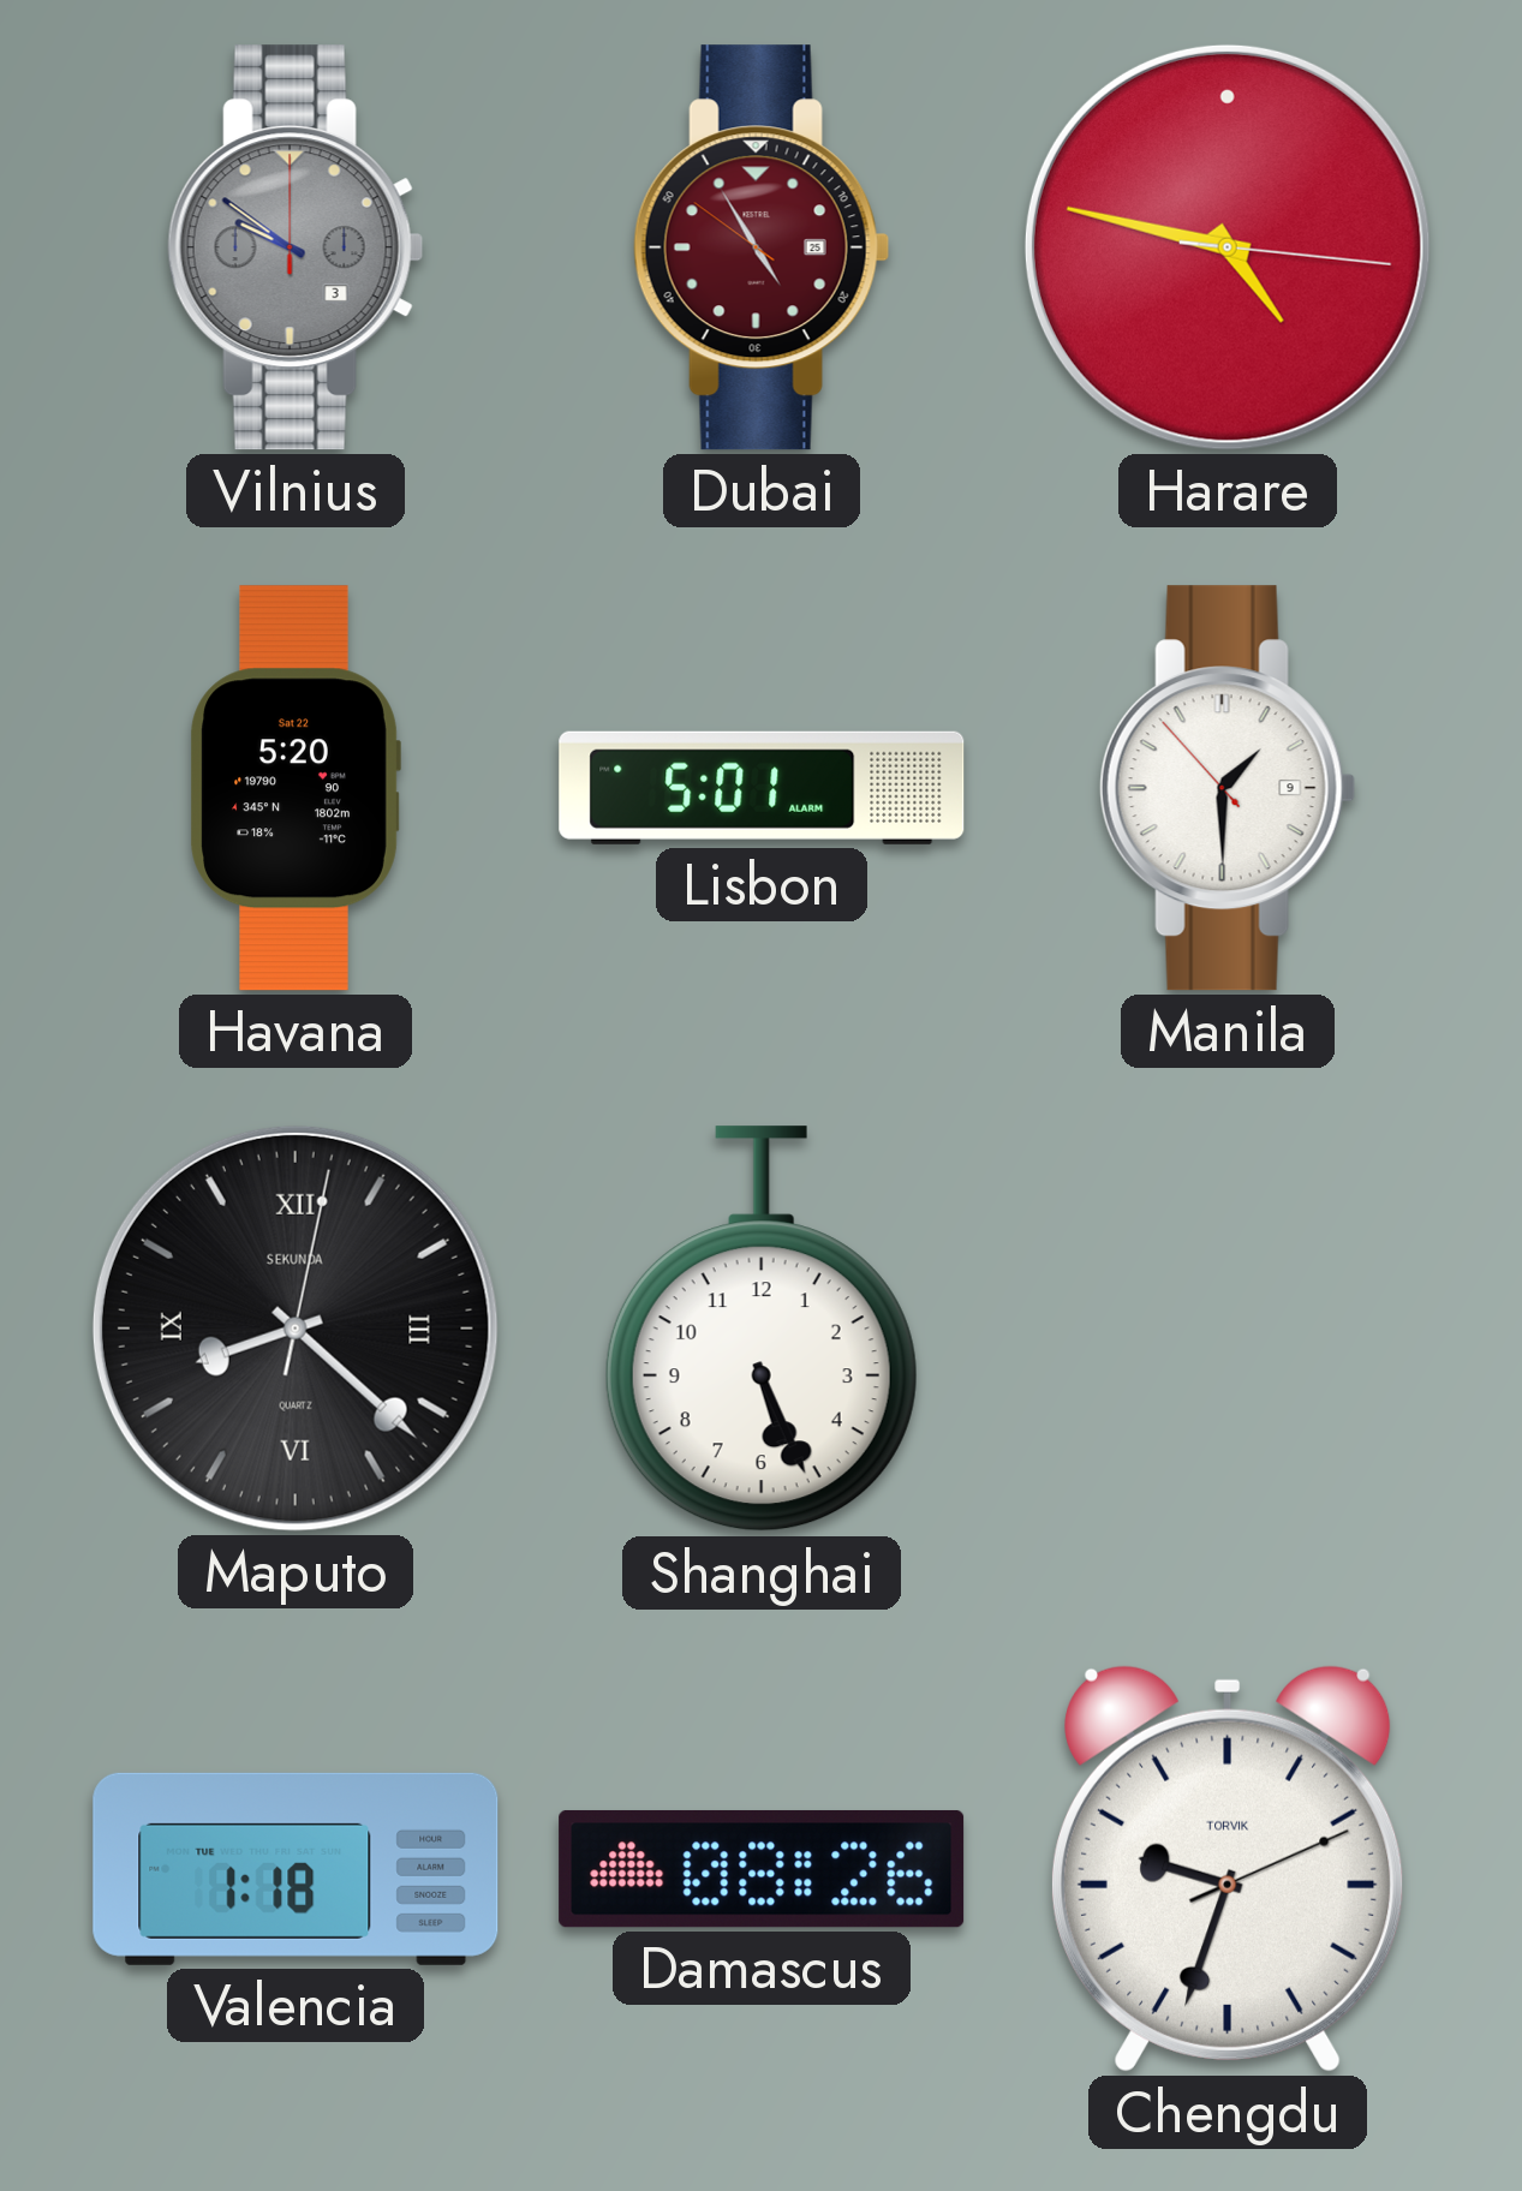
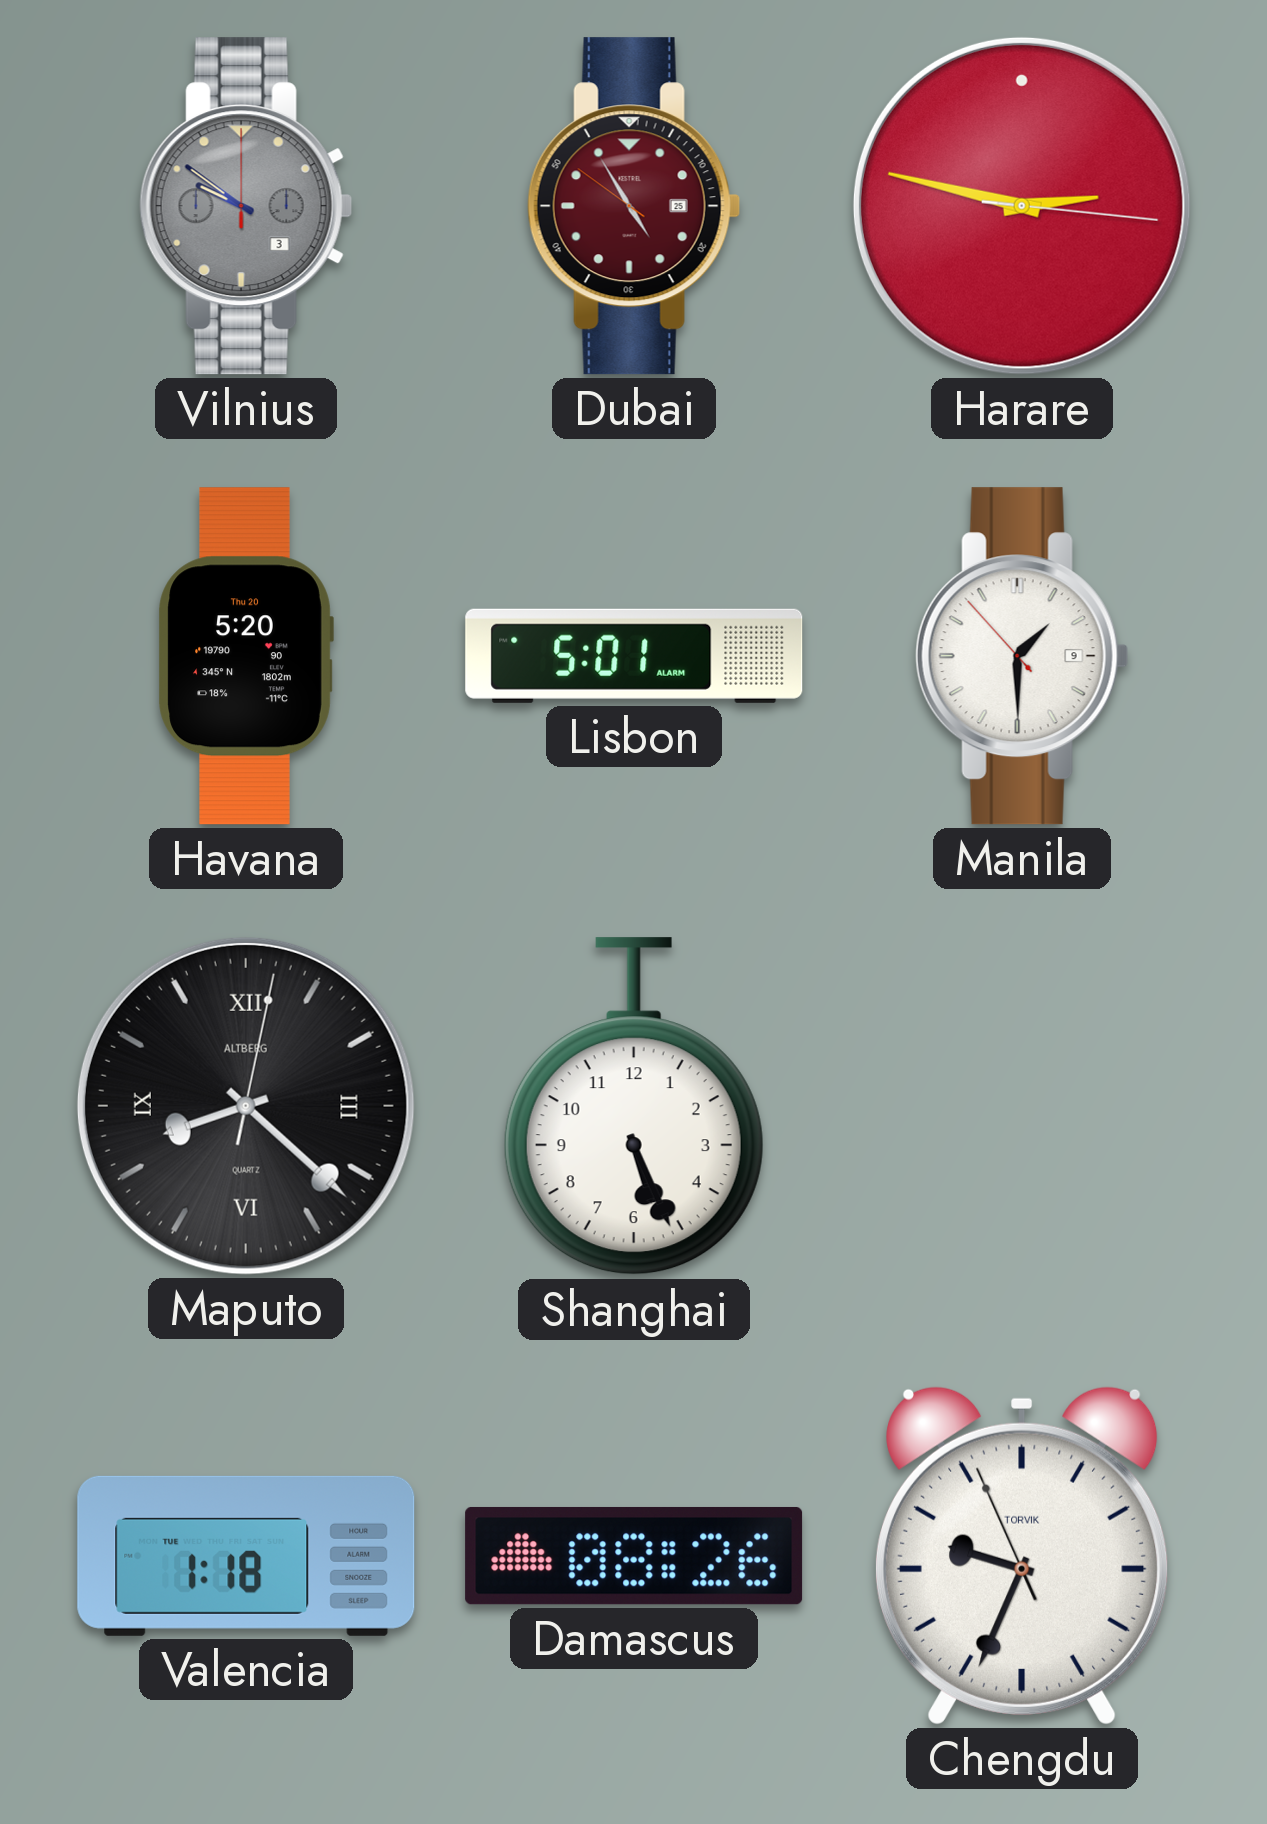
Harare: 4:47 -> 2:47 (1022, 206)
Havana date: Sat 22 -> Thu 20 (246, 656)
Maputo brand: SEKUNDA -> ALTBERG (246, 1106)
Chengdu: 9:33:11 -> 9:33:56 (1022, 1556)
